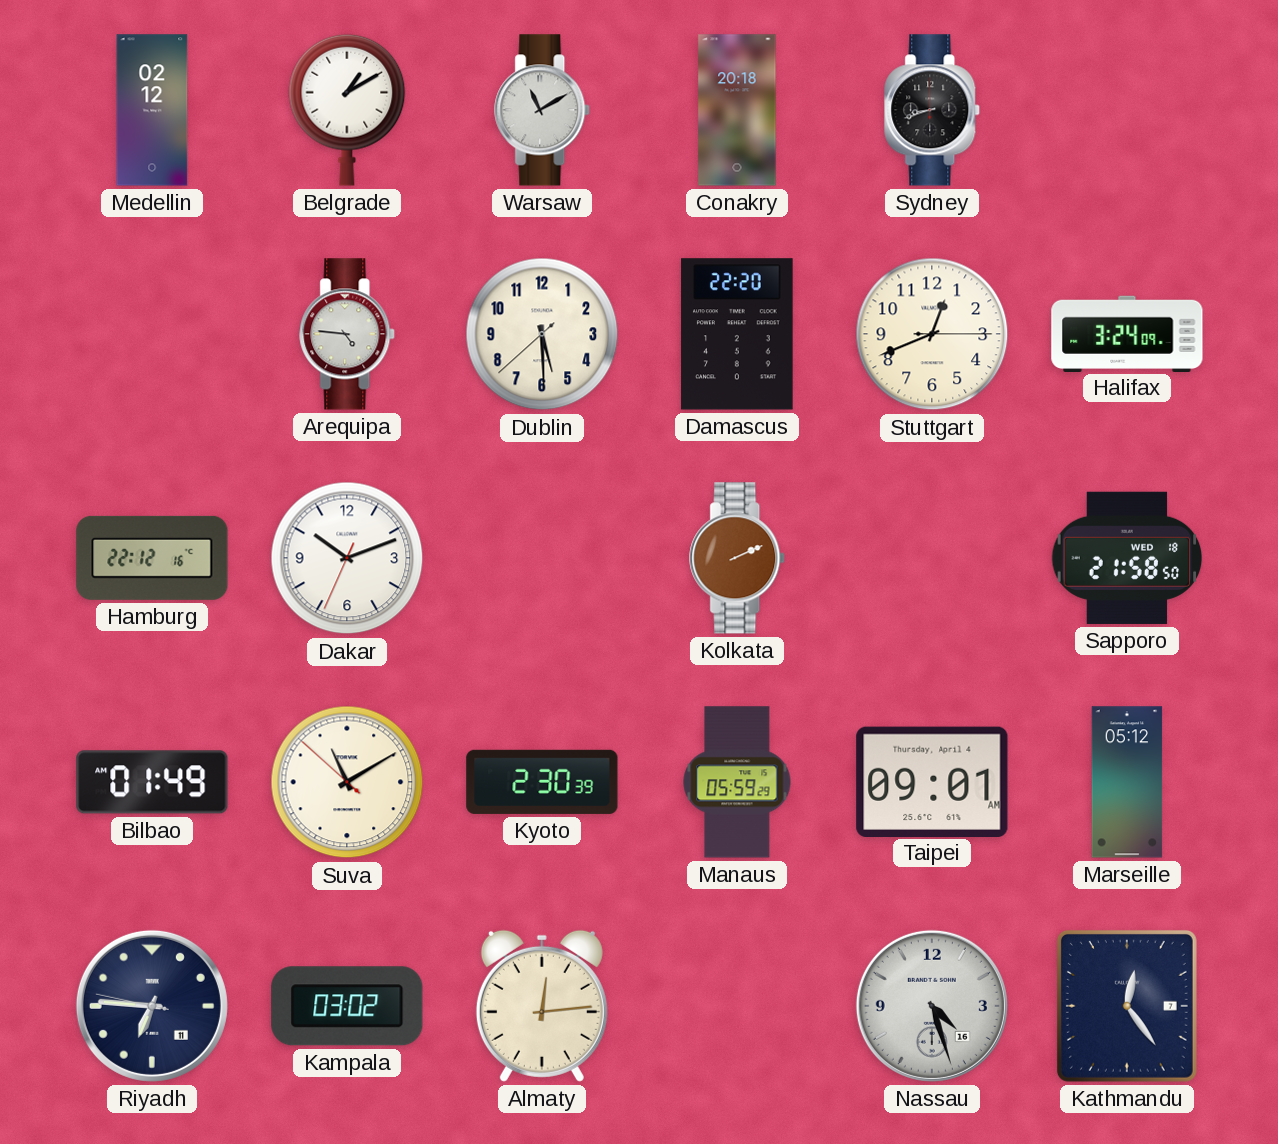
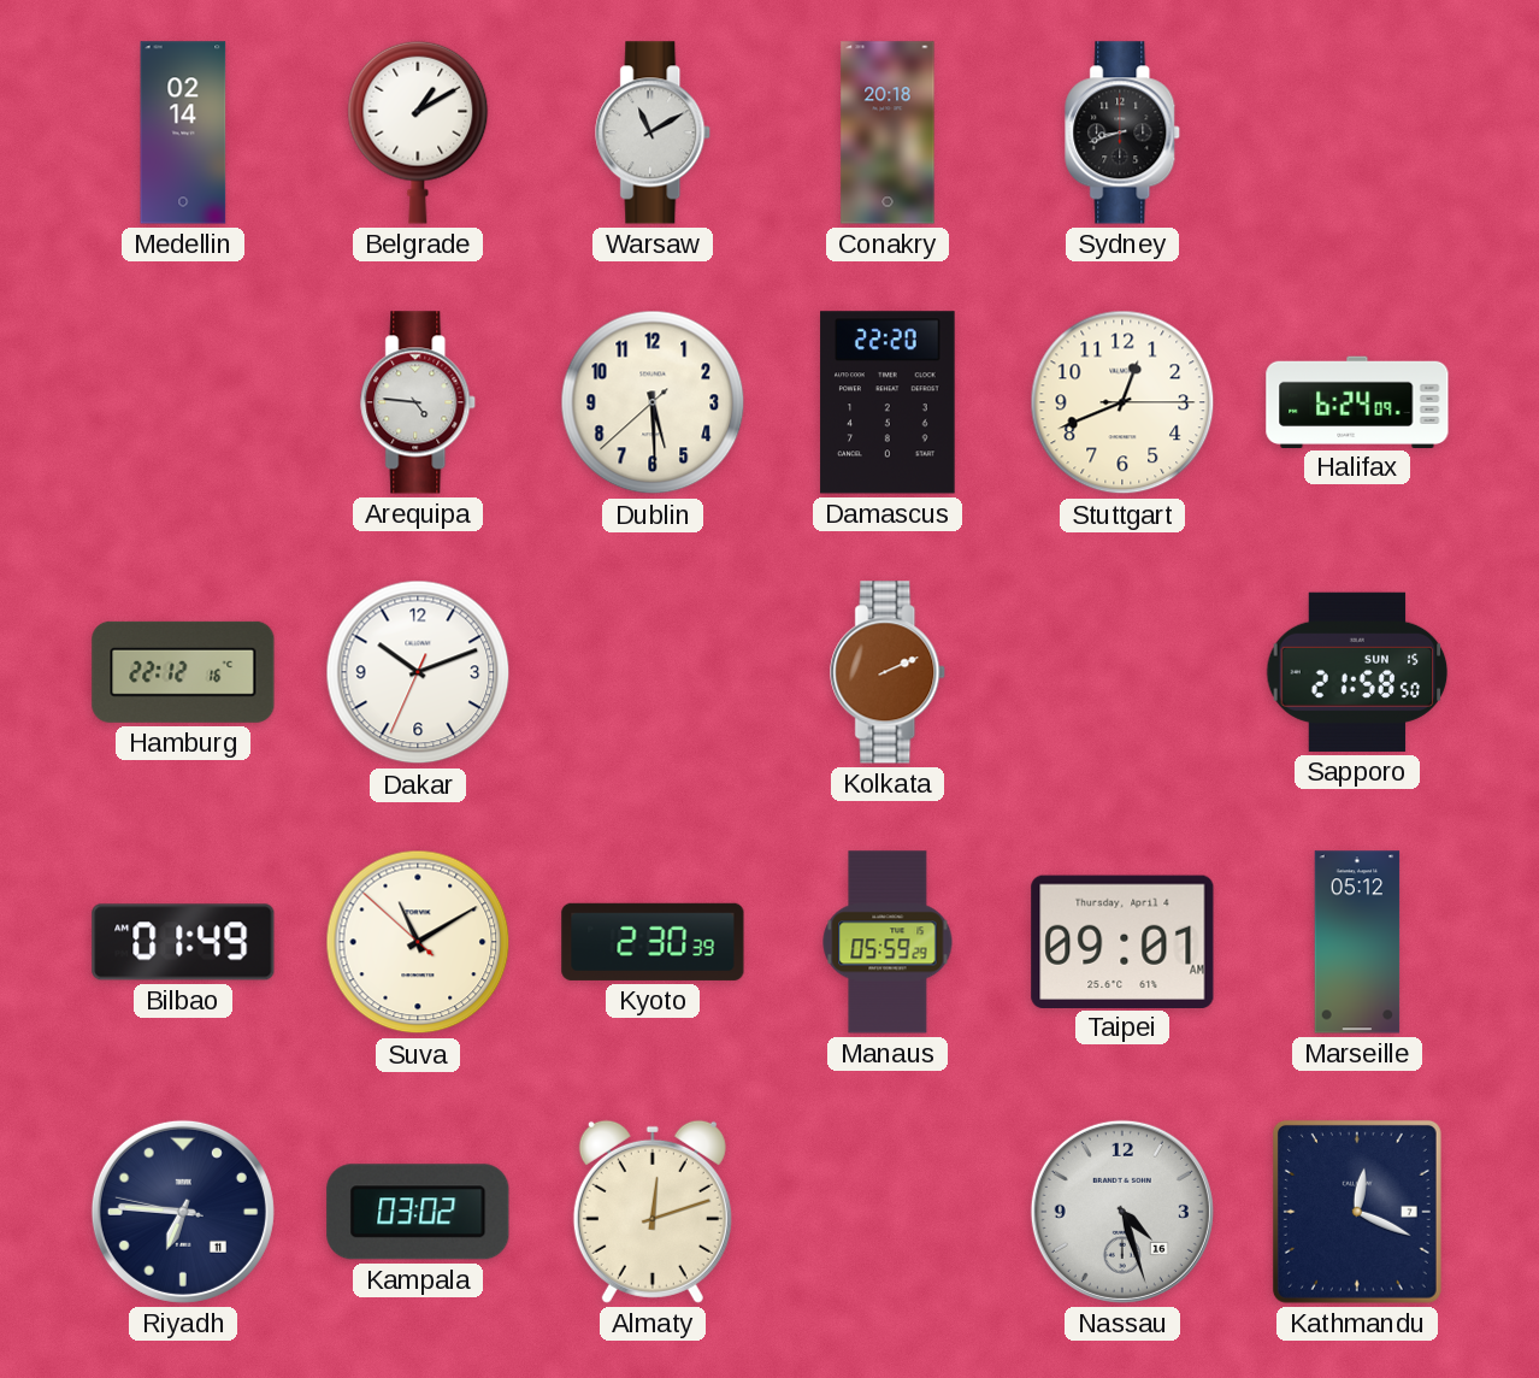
Medellin: 02:12 -> 02:14 (183, 132)
Halifax: 3:24 -> 6:24 (1357, 401)
Sapporo date: WED 18 -> SUN 15 (1357, 672)
Almaty: 12:14 -> 12:12 (653, 1212)
Kathmandu: 12:24 -> 12:19 (1357, 1212)
